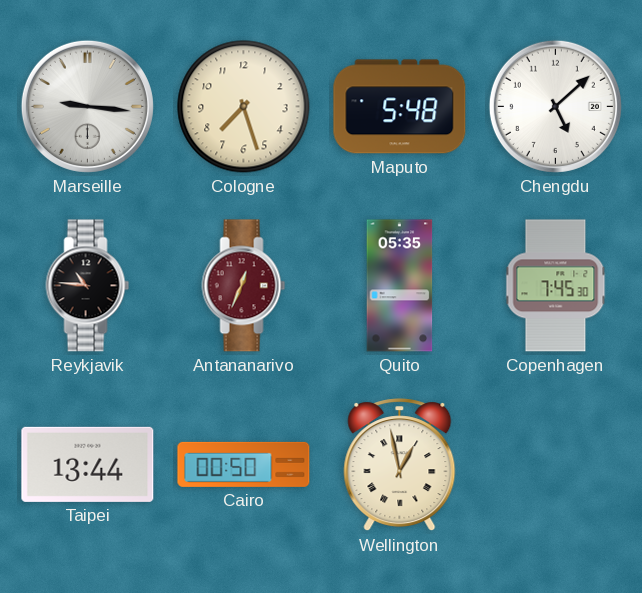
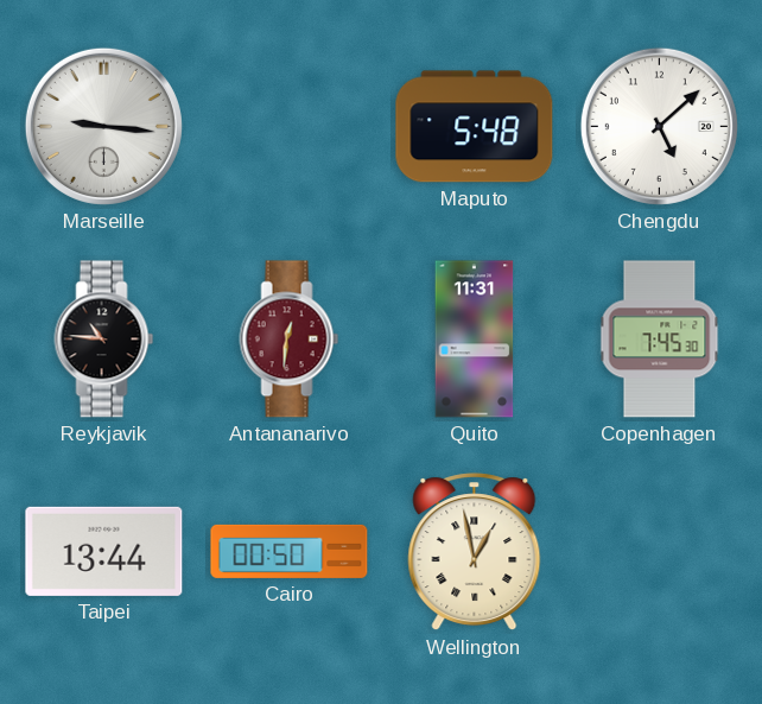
Cologne: 7:27 -> none (244, 107)
Antananarivo: 12:34 -> 12:31 (290, 340)
Quito: 05:35 -> 11:31 (475, 340)
